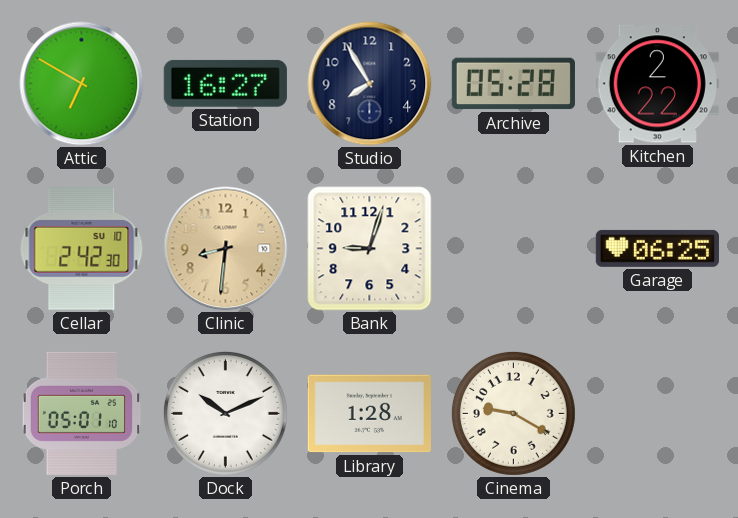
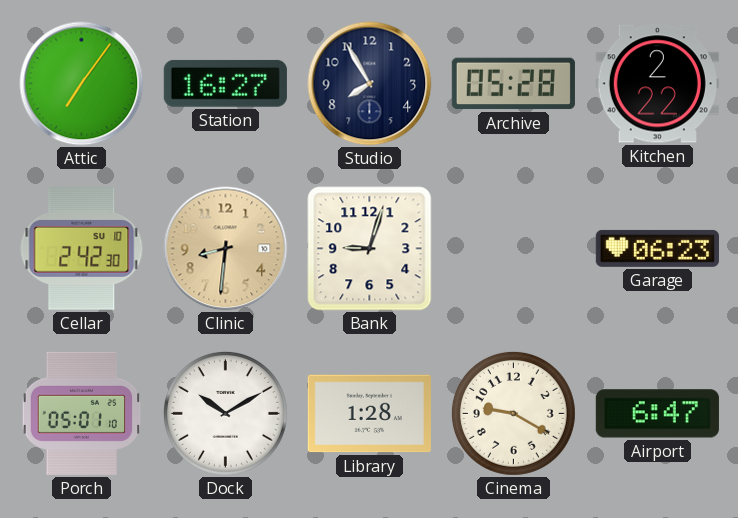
Attic: 6:50 -> 7:06 (82, 84)
Garage: 06:25 -> 06:23 (657, 248)
Dock: 10:11 -> 10:10 (225, 413)
Airport: none -> 6:47 (657, 414)
